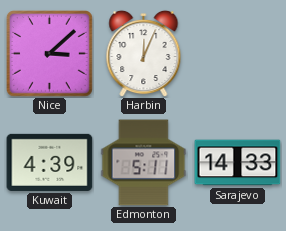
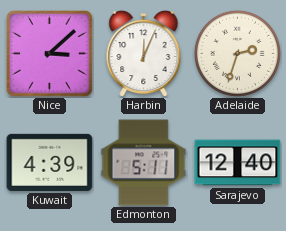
Adelaide: none -> 2:33 (237, 53)
Sarajevo: 14:33 -> 12:40 (238, 163)
